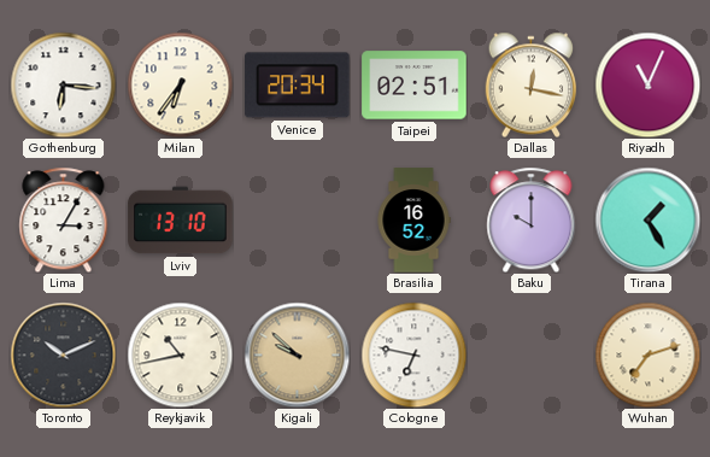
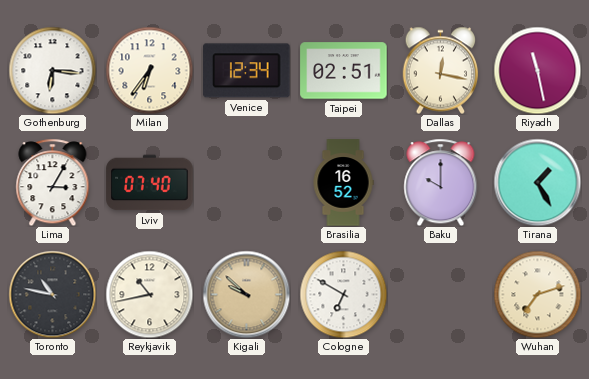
Venice: 20:34 -> 12:34 (247, 71)
Riyadh: 11:04 -> 11:28 (537, 70)
Lviv: 13:10 -> 07:40 (150, 183)
Toronto: 10:11 -> 10:47 (52, 294)
Cologne: 6:47 -> 6:50 (343, 294)
